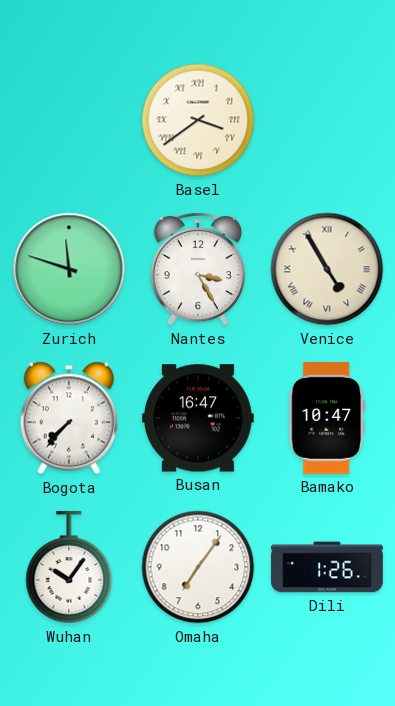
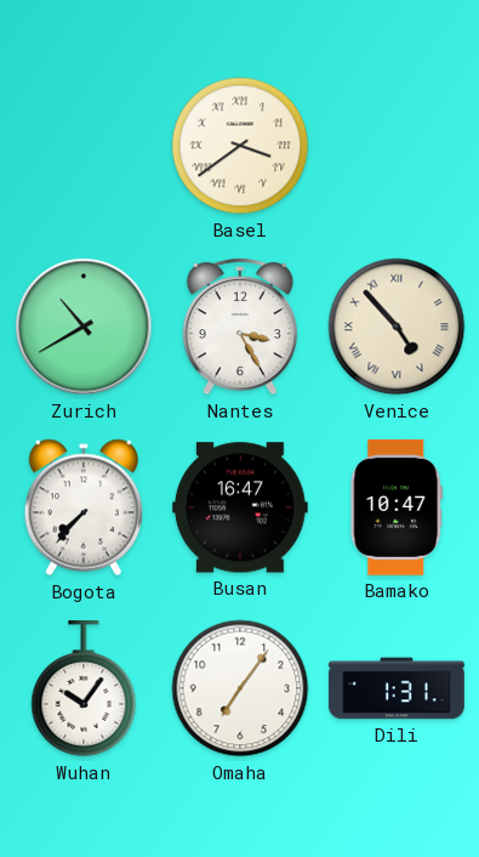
Zurich: 11:48 -> 10:40 (84, 327)
Venice: 4:55 -> 4:53 (397, 327)
Dili: 1:26 -> 1:31 (397, 688)
